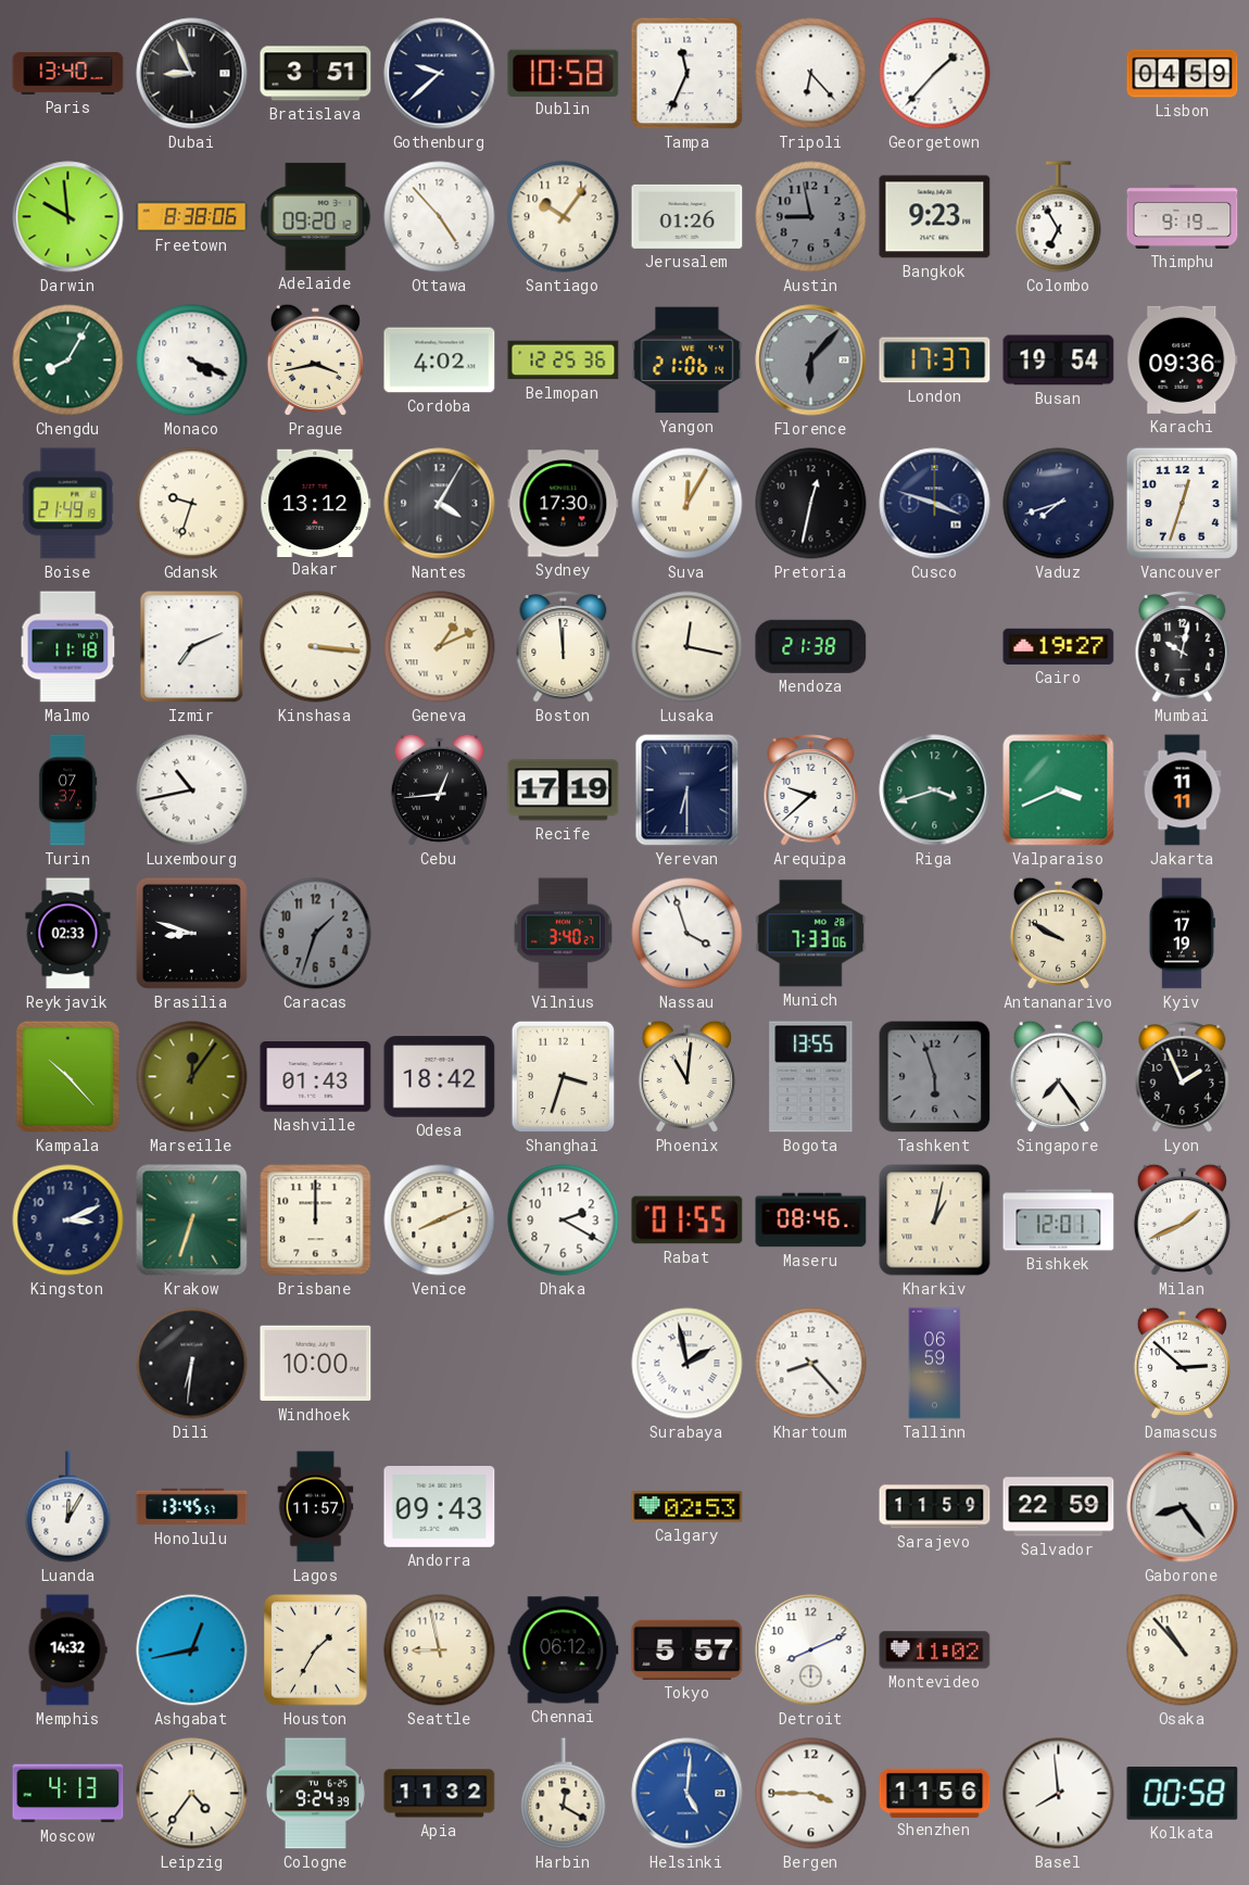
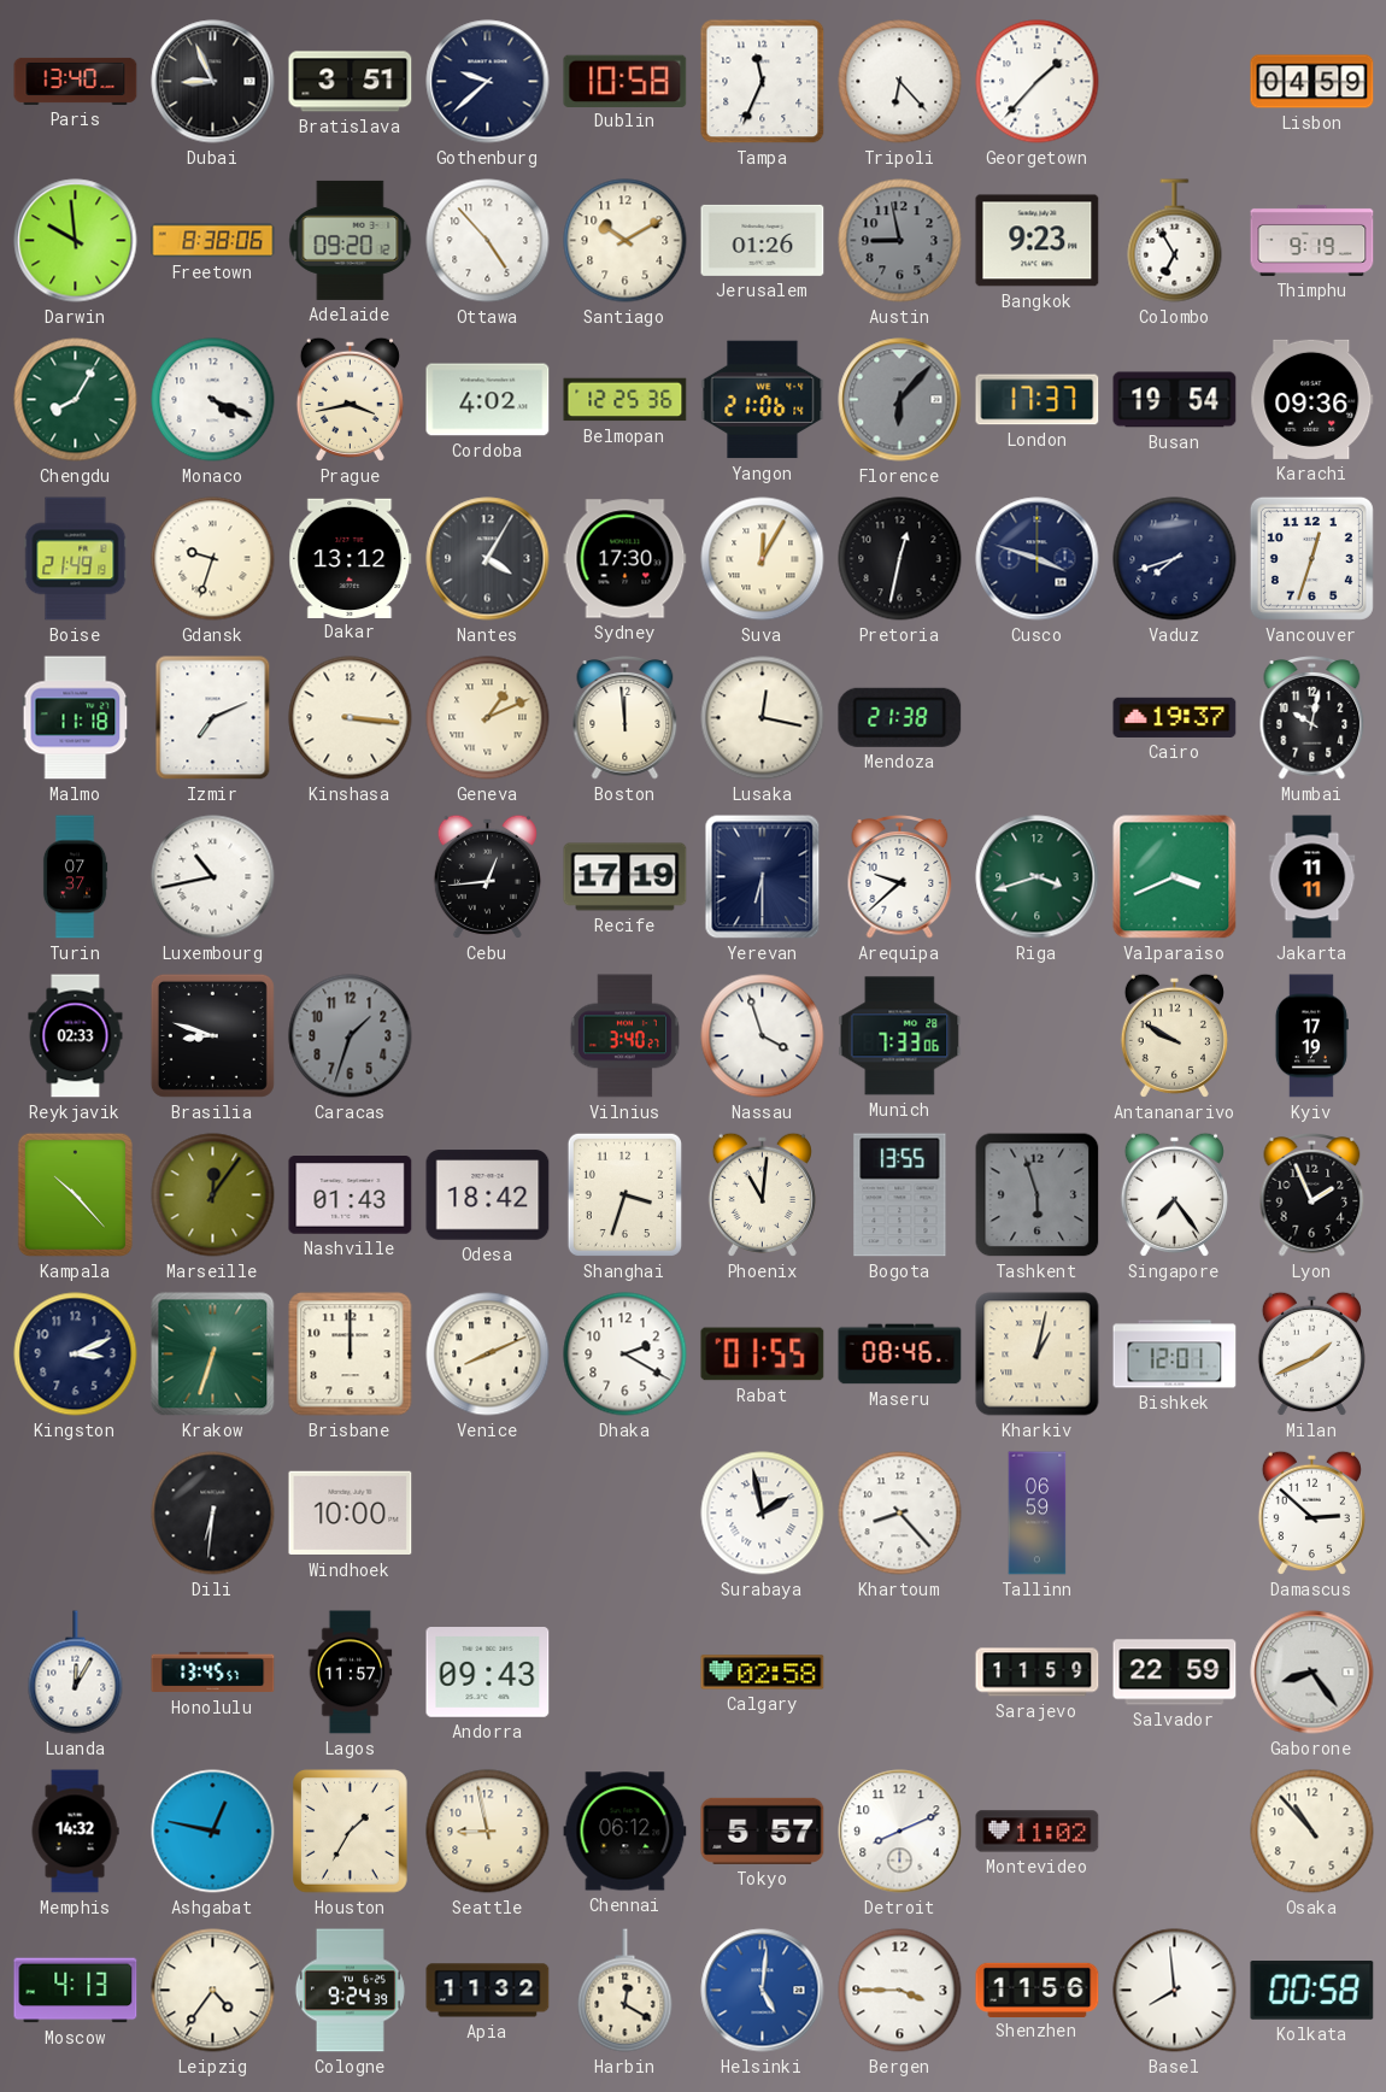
Santiago: 10:06 -> 10:10 (626, 241)
Cairo: 19:27 -> 19:37 (1175, 717)
Calgary: 02:53 -> 02:58 (763, 1673)
Ashgabat: 12:43 -> 12:47 (213, 1832)
